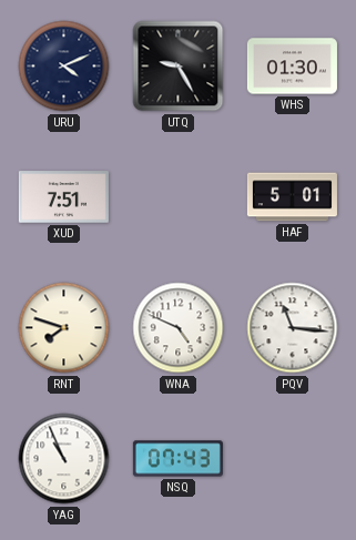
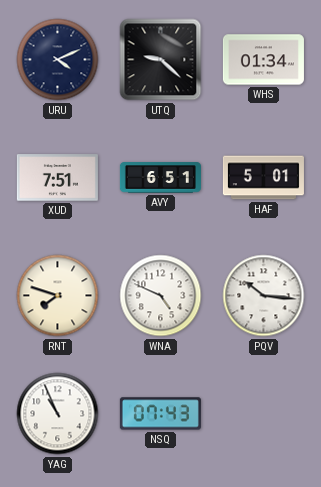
UTQ: 9:25 -> 9:22 (161, 60)
WHS: 01:30 -> 01:34 (263, 60)
AVY: none -> 6:51 (160, 178)
PQV: 11:16 -> 10:16 (264, 296)
